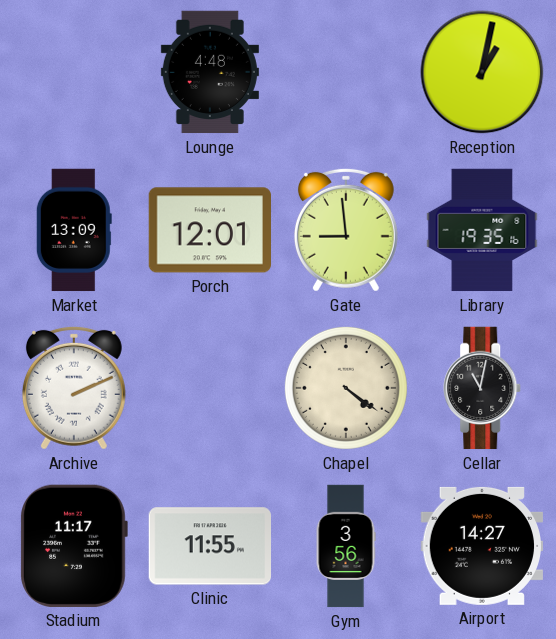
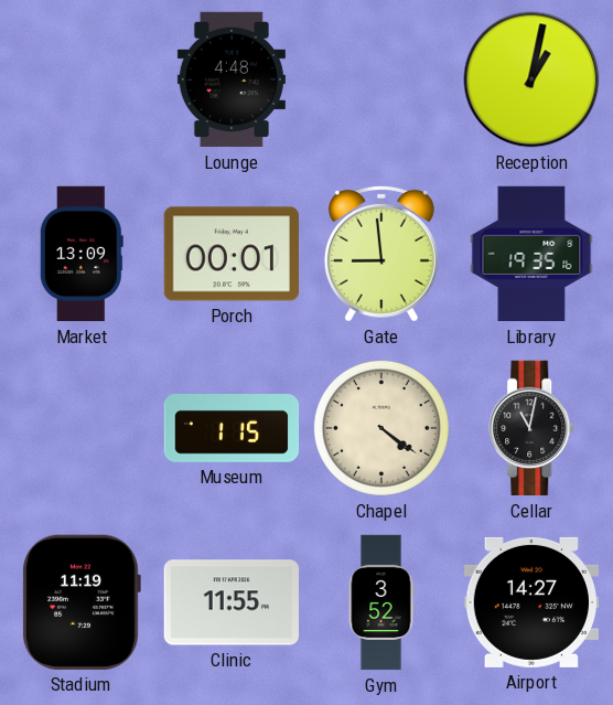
Porch: 12:01 -> 00:01 (230, 254)
Archive: 2:11 -> none (74, 388)
Museum: none -> 1:15 (232, 428)
Stadium: 11:17 -> 11:19 (82, 602)
Gym: 3:56 -> 3:52 (381, 602)
